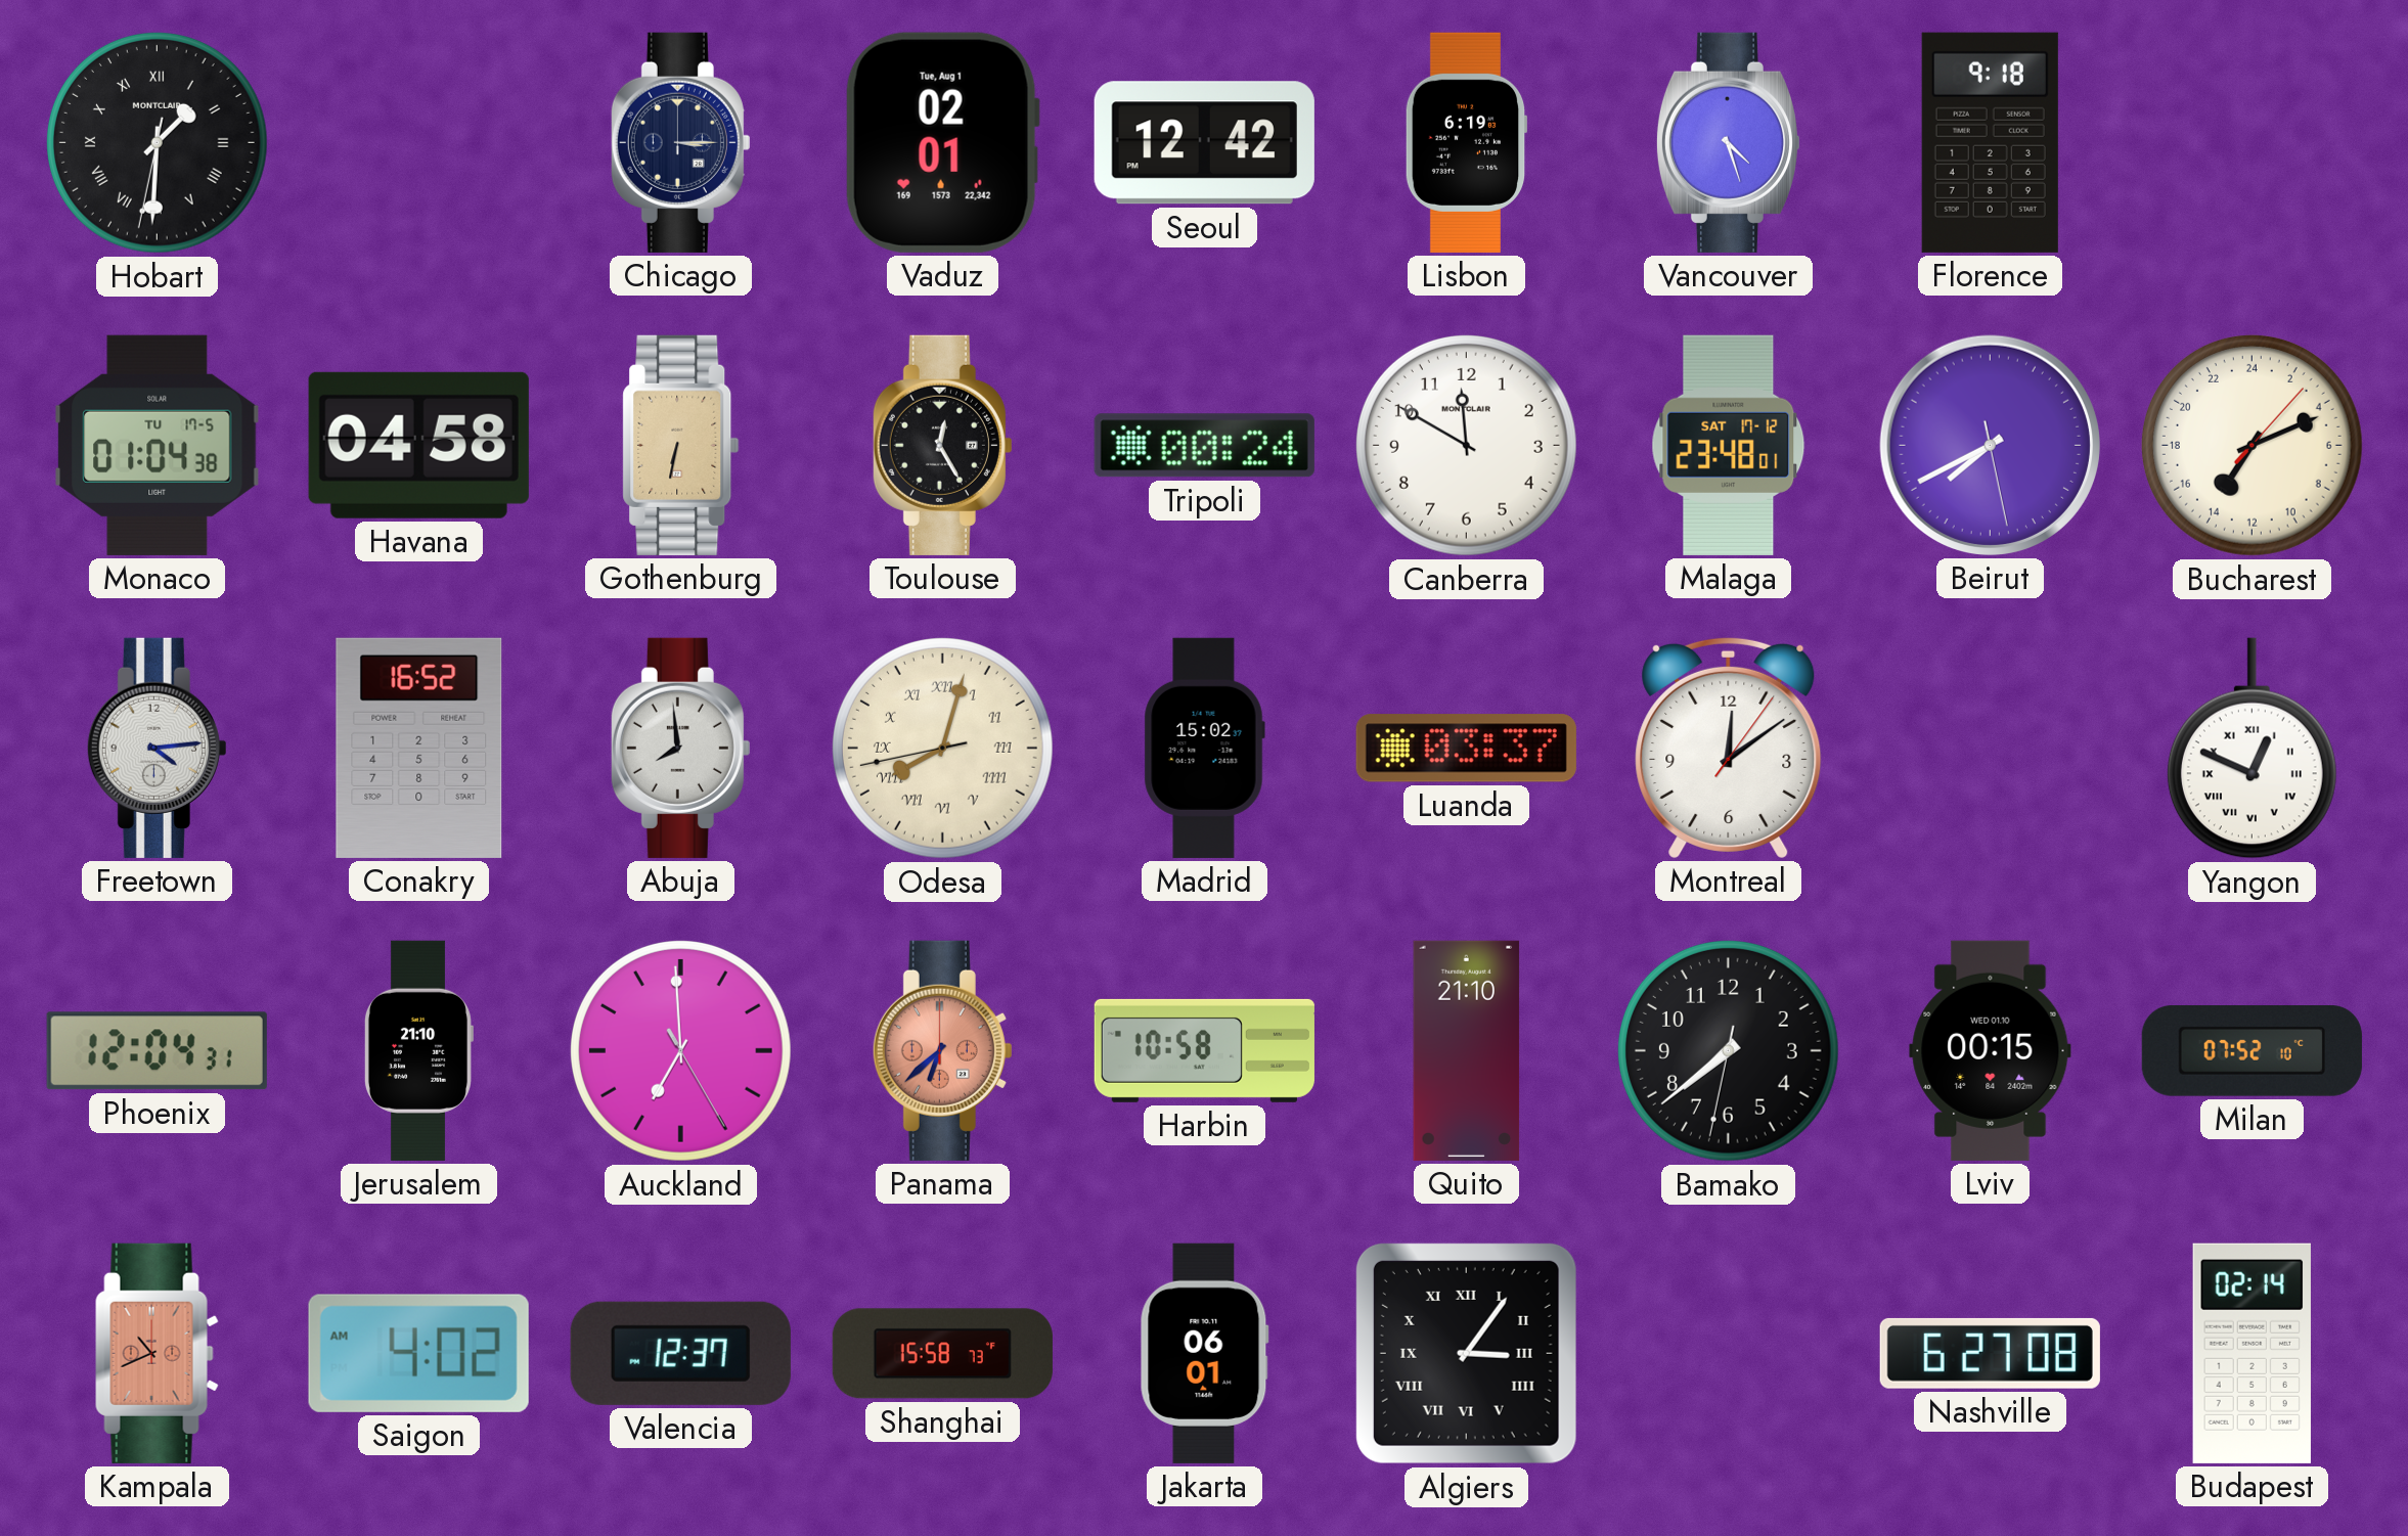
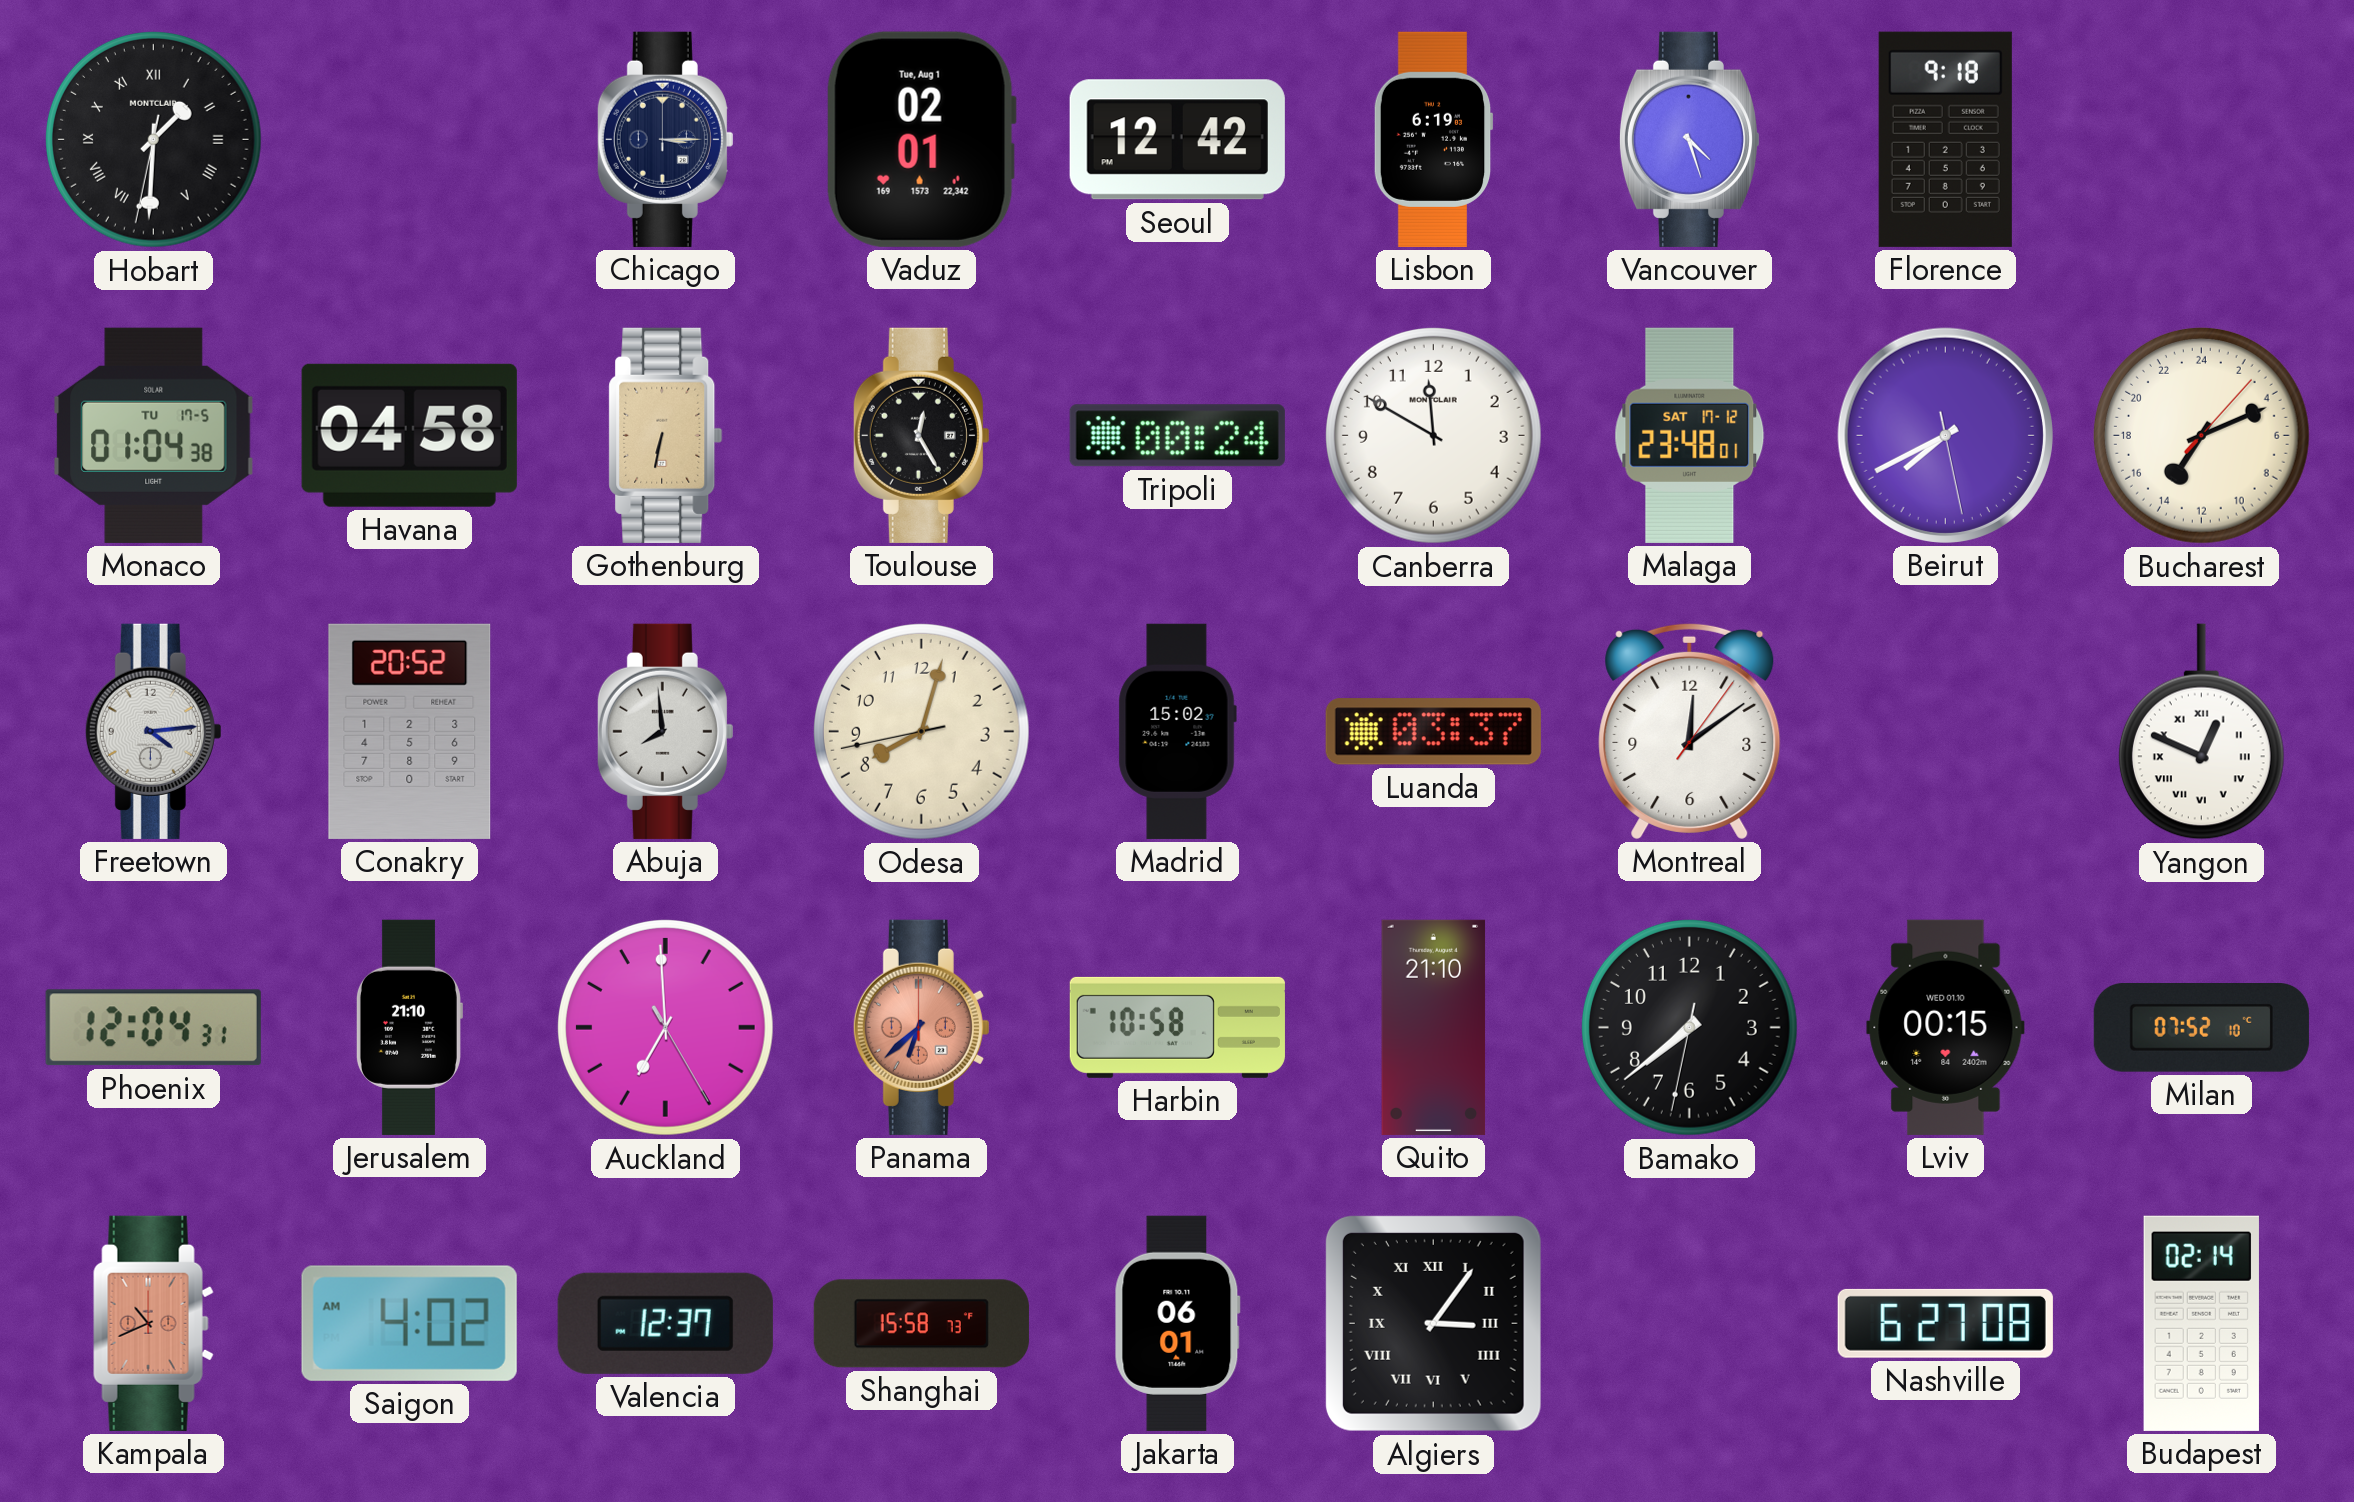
Conakry: 16:52 -> 20:52 (410, 731)
Odesa numerals: Roman -> Arabic (921, 731)
